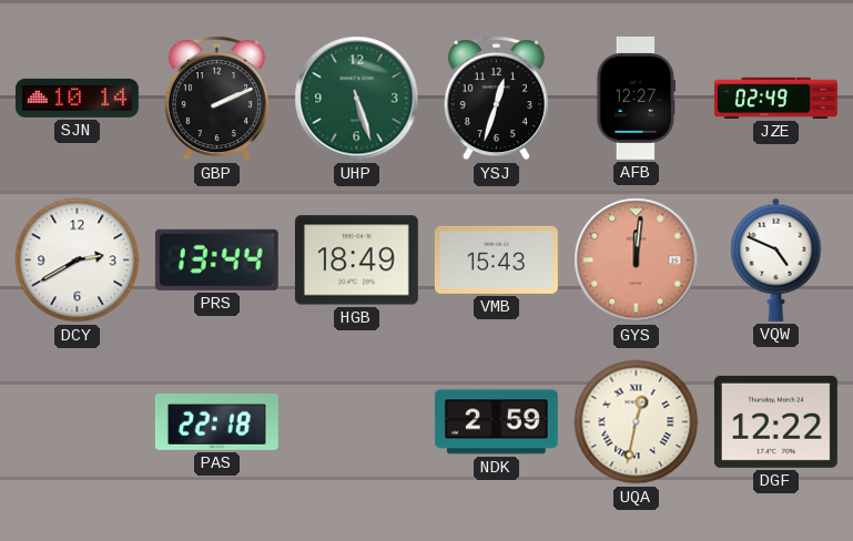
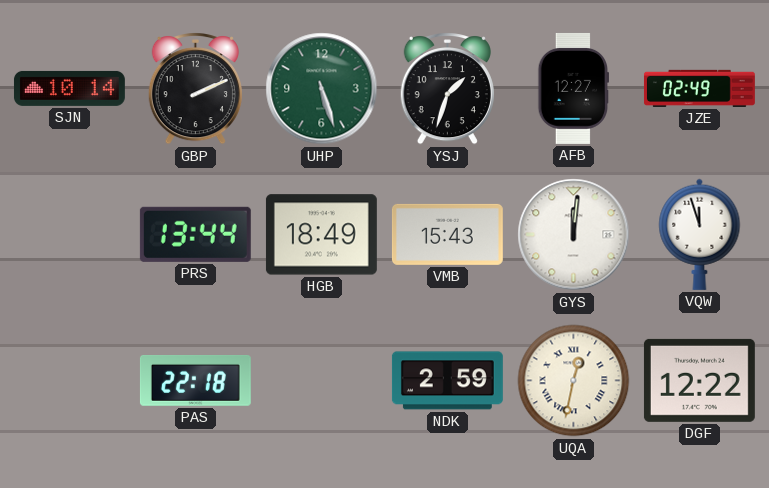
YSJ: 12:33 -> 1:33 (447, 89)
DCY: 2:40 -> none (78, 261)
GYS dial: salmon -> white (574, 235)
VQW: 4:49 -> 11:57 (700, 234)
